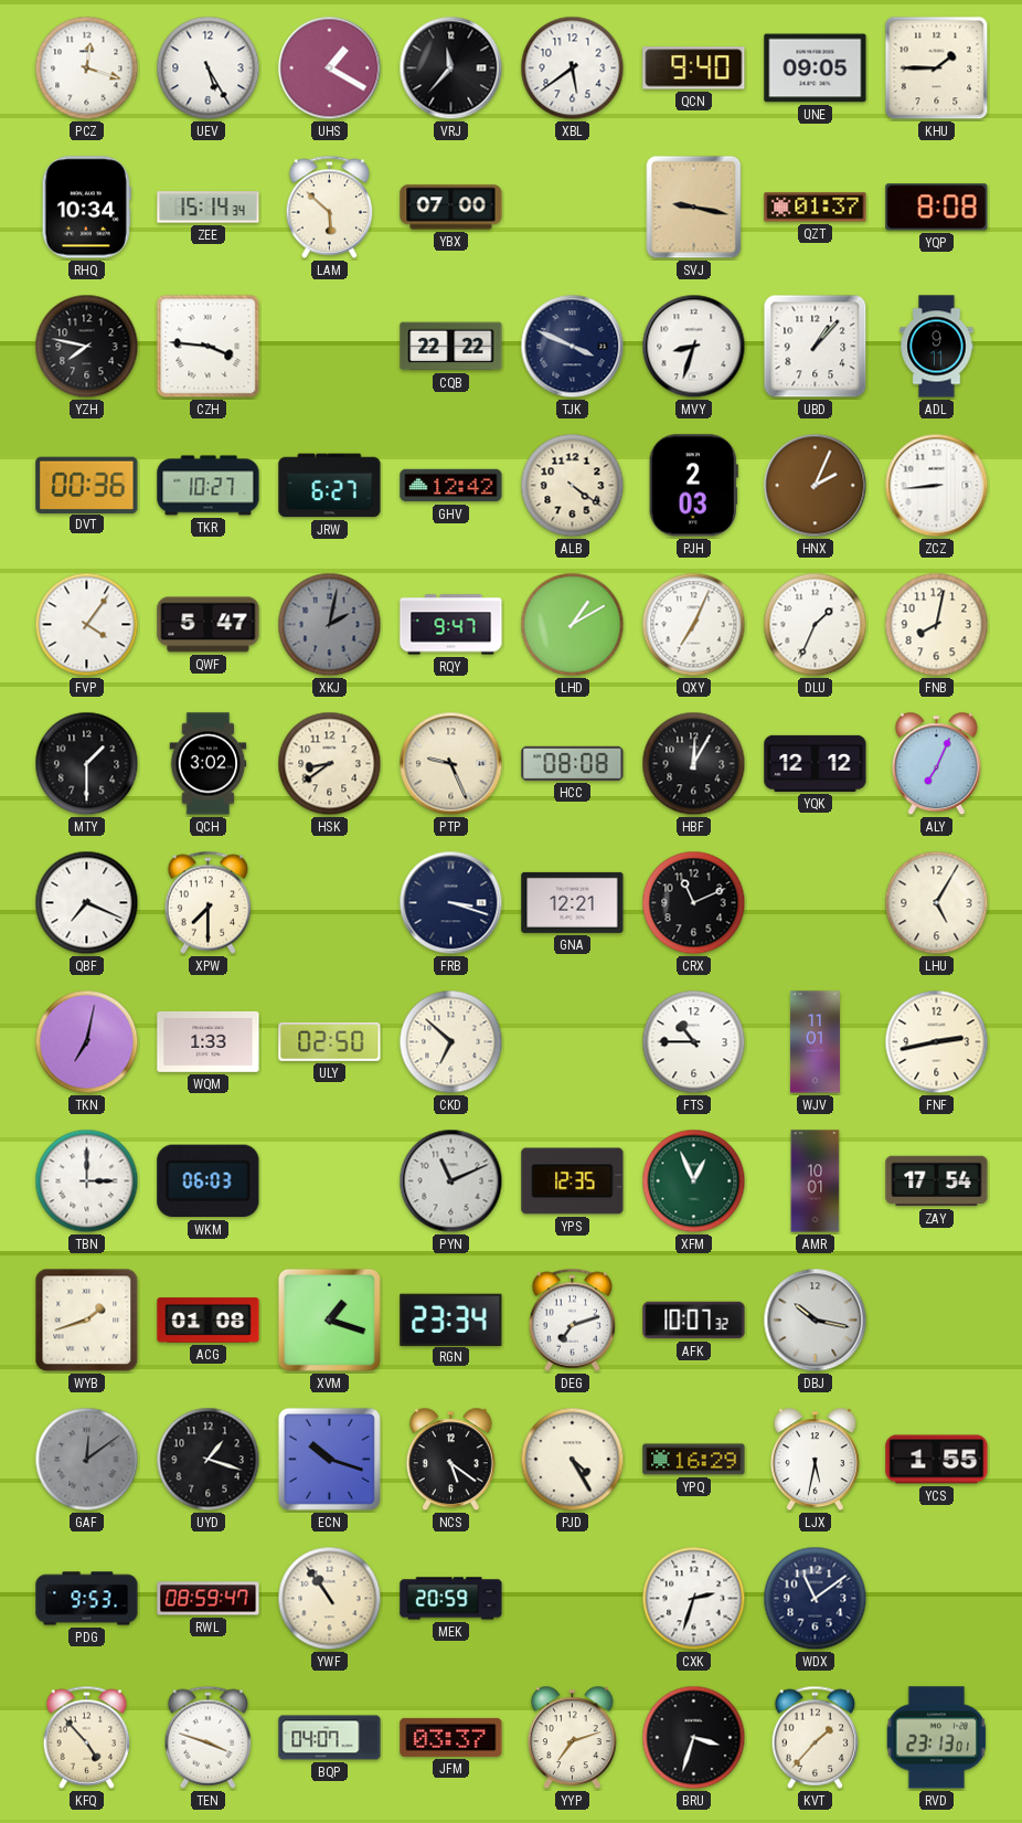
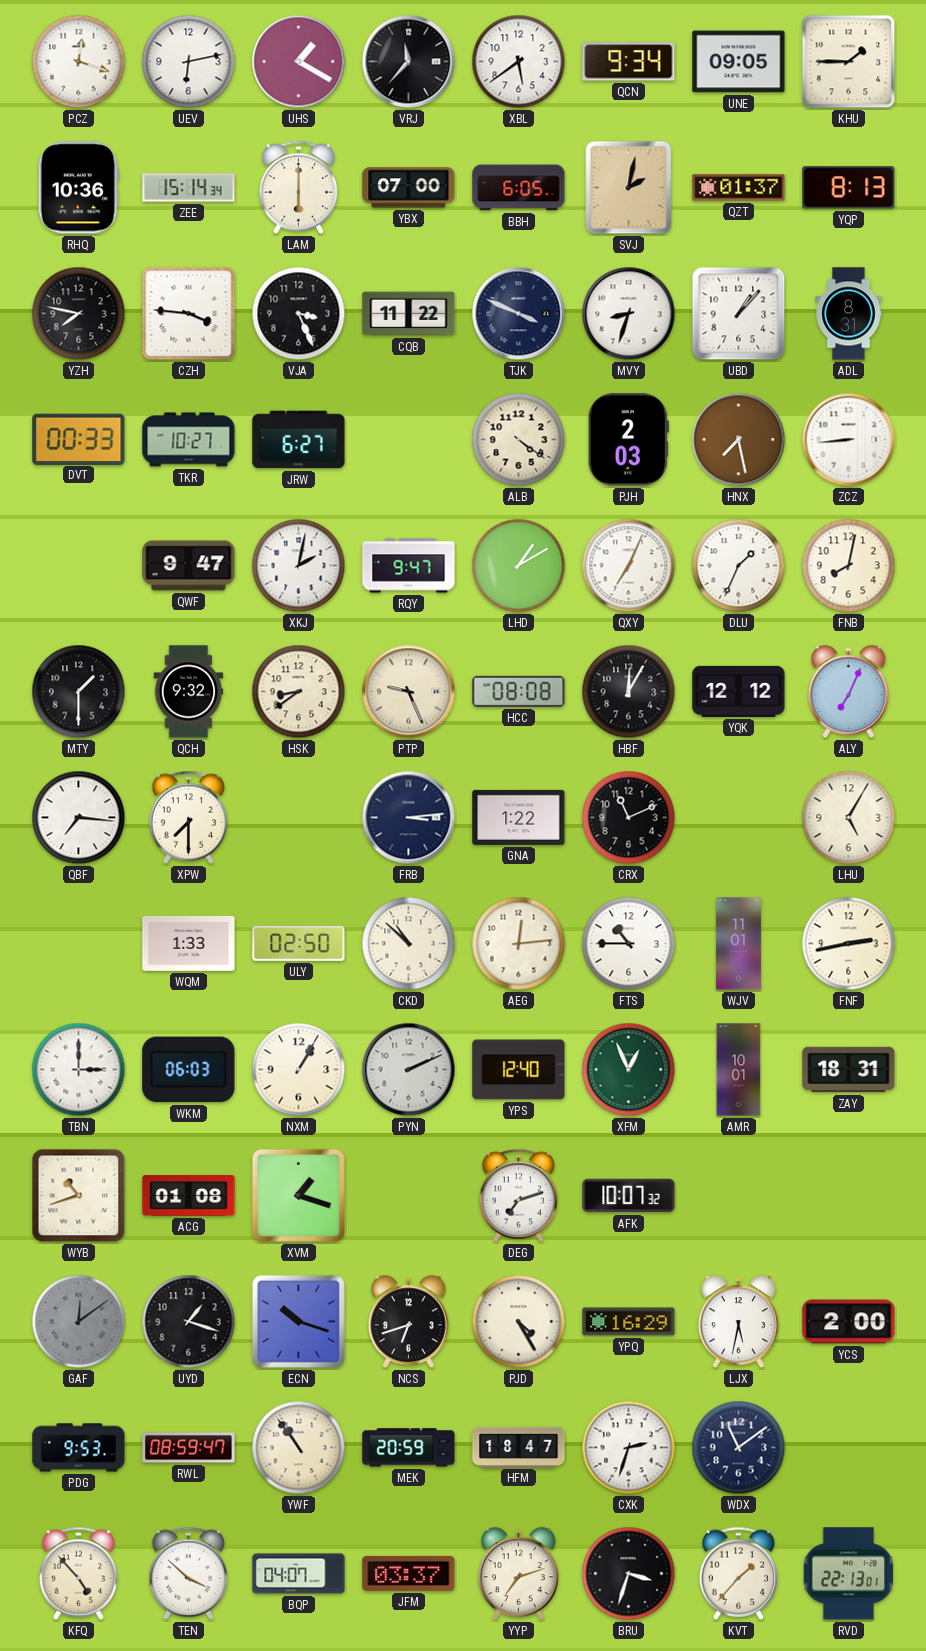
UEV: 5:25 -> 6:13 (189, 62)
QCN: 9:40 -> 9:34 (629, 62)
RHQ: 10:34 -> 10:36 (78, 188)
LAM: 5:52 -> 6:00 (299, 187)
BBH: none -> 6:05 (519, 188)
SVJ: 9:17 -> 2:02 (629, 188)
YQP: 8:08 -> 8:13 (849, 188)
VJA: none -> 3:26 (299, 314)
CQB: 22:22 -> 11:22 (409, 314)
ADL: 9:11 -> 8:31 (849, 314)
DVT: 00:36 -> 00:33 (79, 439)
GHV: 12:42 -> none (451, 486)
HNX: 2:04 -> 7:28 (739, 440)
FVP: 4:06 -> none (87, 625)
QWF: 5:47 -> 9:47 (189, 566)
XKJ dial: grey -> white (299, 566)
QCH: 3:02 -> 9:32 (189, 692)
QBF: 7:19 -> 7:16 (79, 818)
FRB: 3:18 -> 3:14 (409, 818)
GNA: 12:21 -> 1:22 (519, 817)
TKN: 7:02 -> none (87, 1042)
CKD: 6:52 -> 10:52 (409, 944)
AEG: none -> 12:14 (519, 944)
NXM: none -> 1:05 (299, 1070)
PYN: 11:11 -> 2:11 (409, 1070)
YPS: 12:35 -> 12:40 (519, 1070)
ZAY: 17:54 -> 18:31 (849, 1070)
WYB: 1:42 -> 10:42 (79, 1196)
RGN: 23:34 -> none (451, 1319)
DBJ: 10:17 -> none (816, 1321)
NCS: 5:21 -> 6:42 (408, 1322)
YCS: 1:55 -> 2:00 (849, 1322)
HFM: none -> 18:47 (519, 1447)
TEN: 3:48 -> 3:52 (189, 1573)
RVD: 23:13 -> 22:13 (849, 1574)
